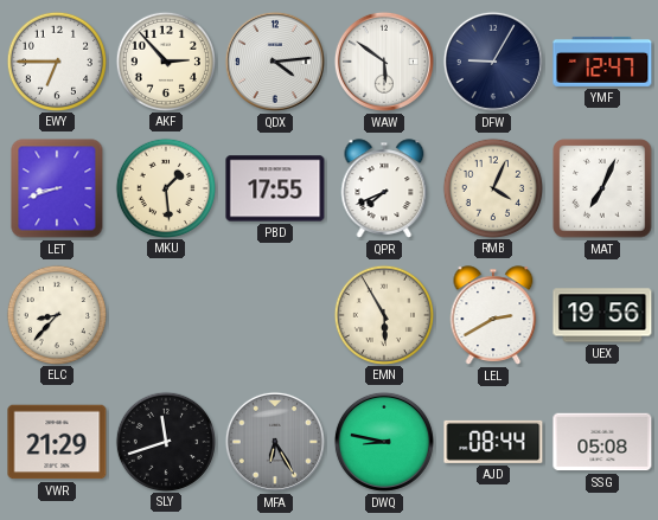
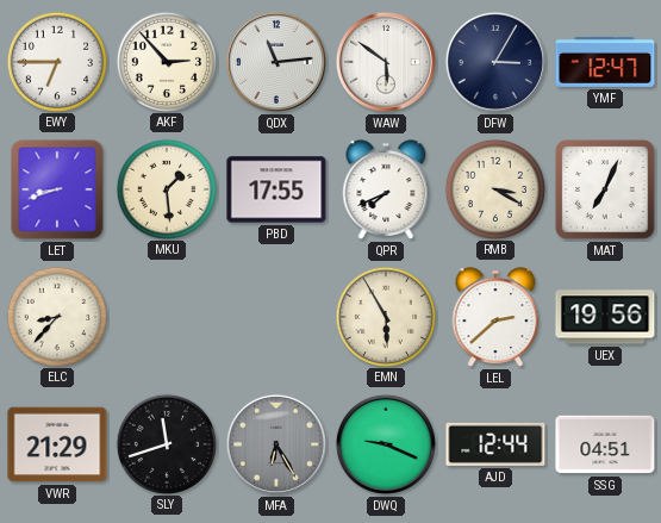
QDX: 4:14 -> 11:14 (276, 62)
DFW: 9:05 -> 3:05 (495, 62)
RMB: 4:04 -> 3:20 (494, 188)
LEL: 2:40 -> 2:38 (495, 317)
DWQ: 8:47 -> 9:19 (386, 444)
AJD: 08:44 -> 12:44 (495, 444)
SSG: 05:08 -> 04:51 (605, 444)
